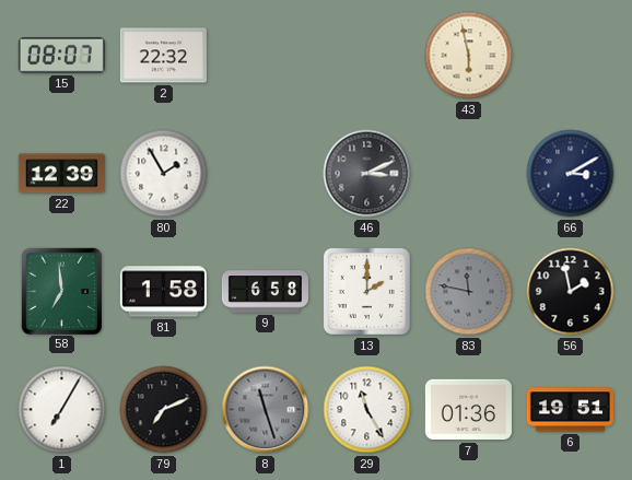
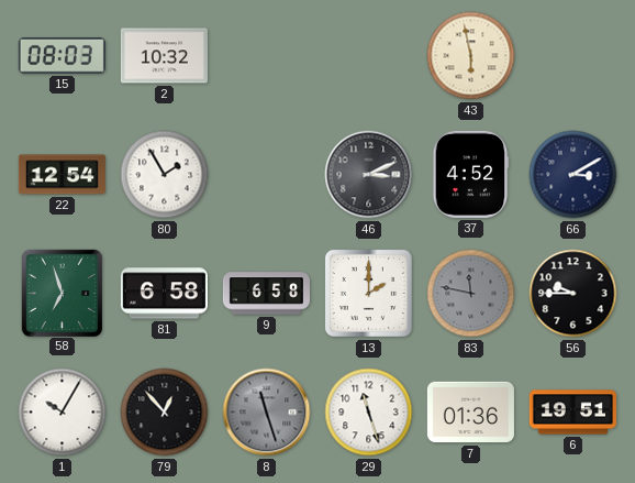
15: 08:07 -> 08:03 (62, 56)
2: 22:32 -> 10:32 (164, 56)
22: 12:39 -> 12:54 (62, 175)
37: none -> 4:52 (470, 174)
58: 6:59 -> 6:57 (62, 293)
81: 1:58 -> 6:58 (164, 294)
56: 1:58 -> 9:45 (573, 294)
1: 7:05 -> 10:05 (63, 413)
79: 7:11 -> 12:53 (165, 413)
29: 11:25 -> 11:27 (369, 413)
